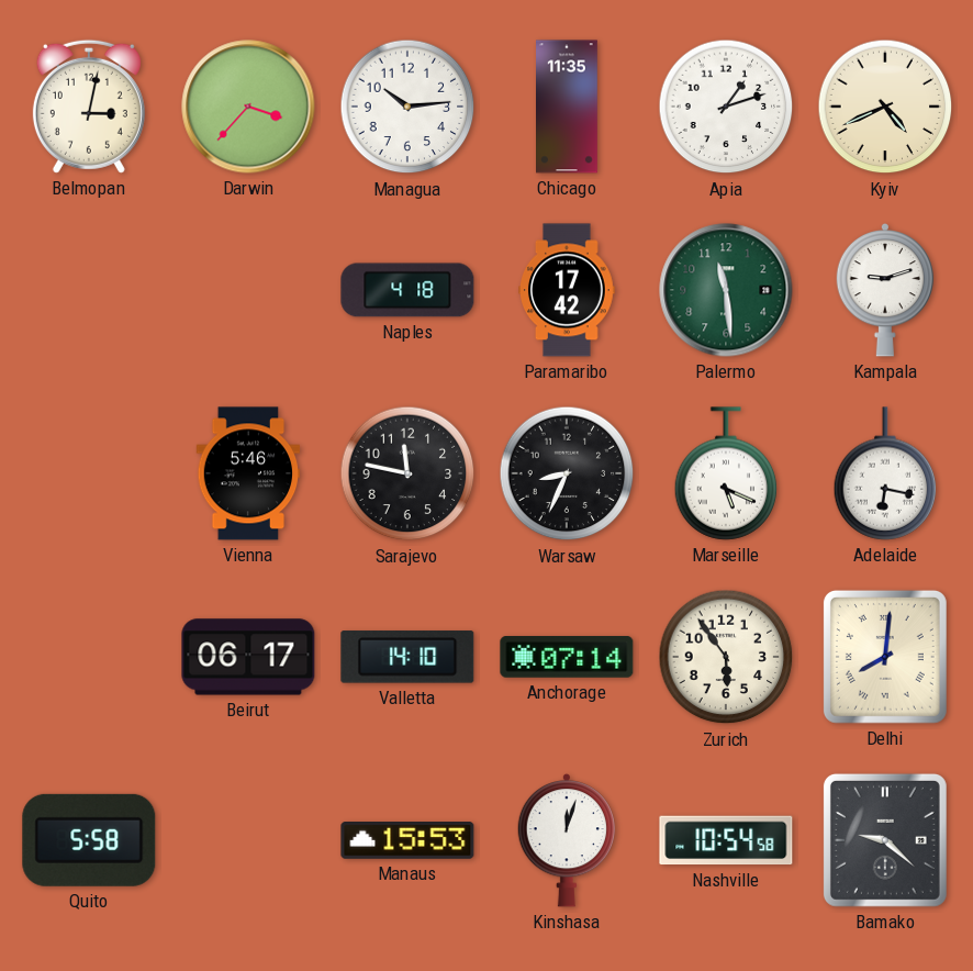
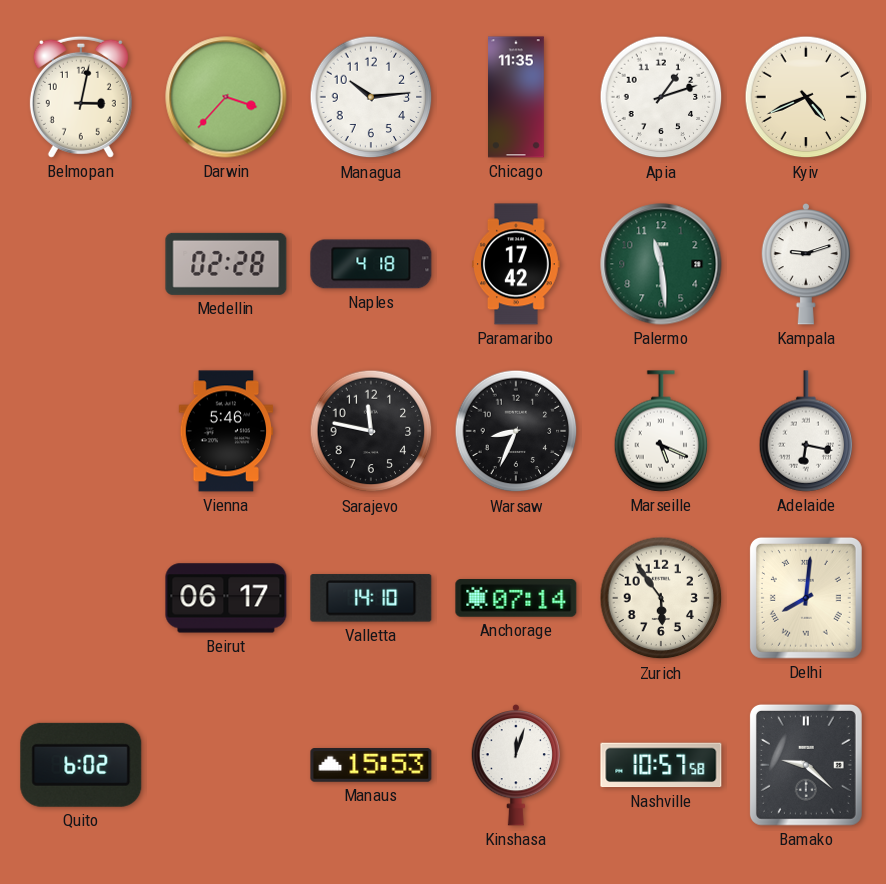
Medellin: none -> 02:28 (226, 264)
Quito: 5:58 -> 6:02 (81, 765)
Nashville: 10:54 -> 10:57 (661, 765)
